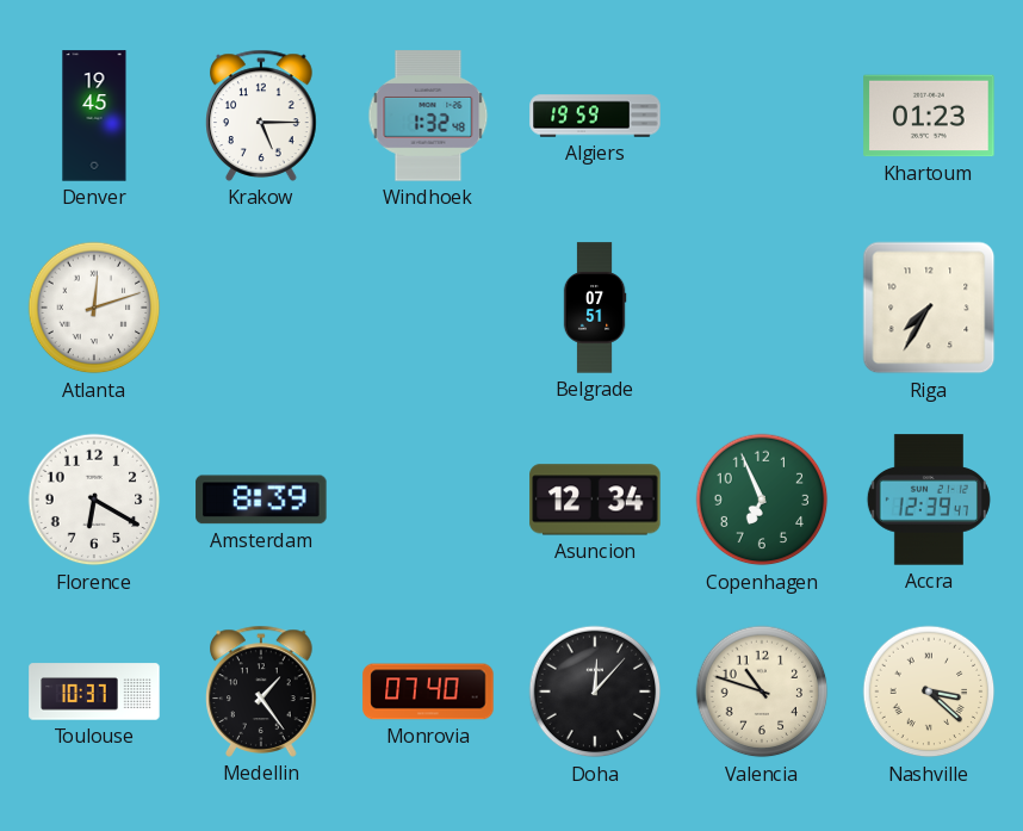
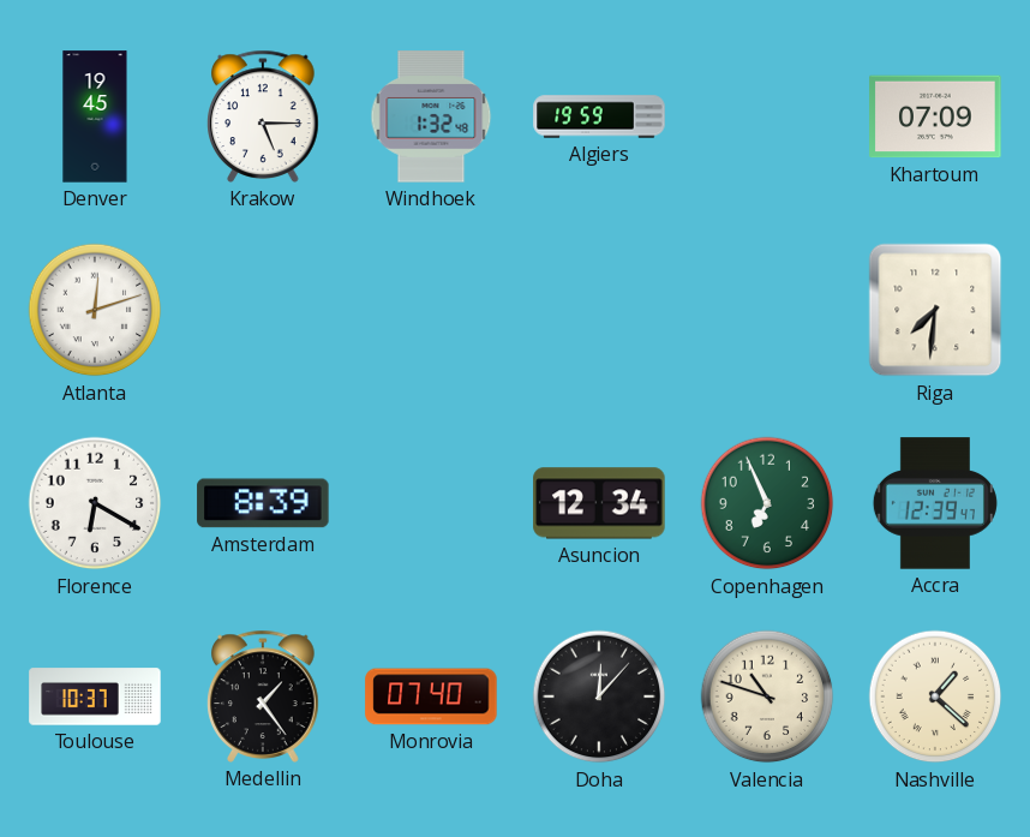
Khartoum: 01:23 -> 07:09 (935, 116)
Belgrade: 07:51 -> none (595, 308)
Riga: 7:35 -> 7:31 (935, 310)
Nashville: 3:22 -> 1:22 (935, 696)
